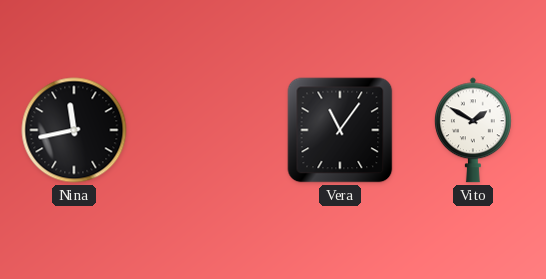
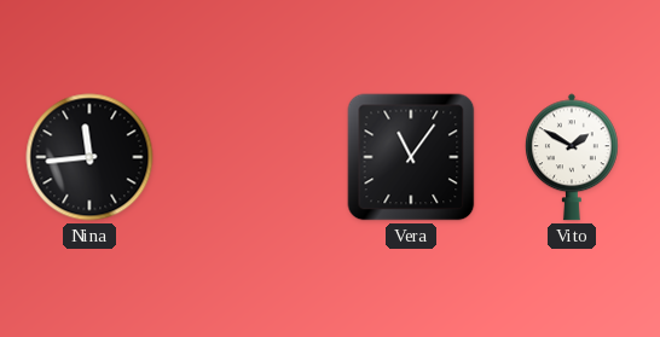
Nina: 11:43 -> 11:44 (89, 157)
